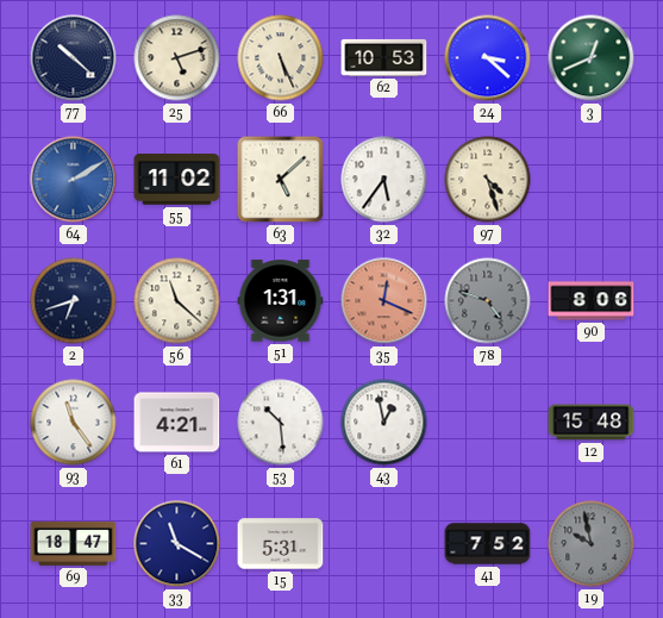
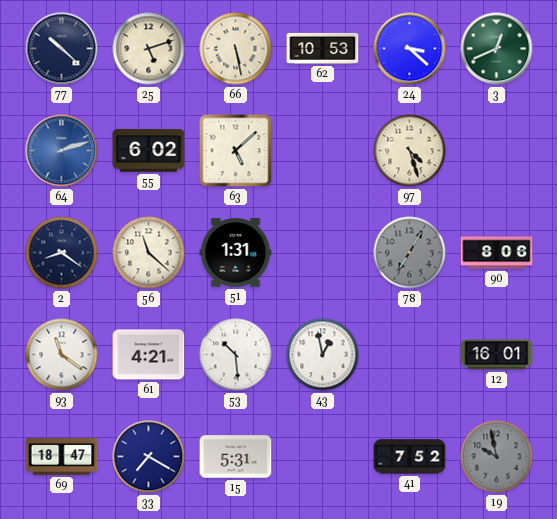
66: 5:26 -> 5:28 (236, 49)
64: 2:10 -> 2:12 (62, 151)
55: 11:02 -> 6:02 (149, 151)
32: 5:36 -> none (384, 180)
2: 6:42 -> 8:21 (62, 253)
35: 12:19 -> none (384, 301)
78: 4:48 -> 7:05 (410, 253)
93: 11:24 -> 11:21 (62, 355)
12: 15:48 -> 16:01 (497, 355)
33: 11:20 -> 7:20 (149, 457)
